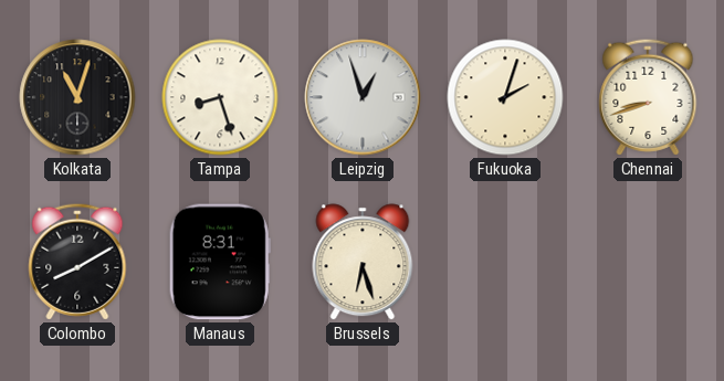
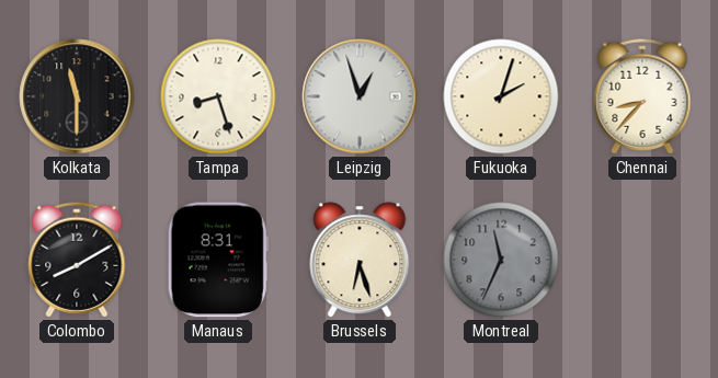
Kolkata: 11:03 -> 11:30 (77, 96)
Chennai: 8:42 -> 8:37 (642, 96)
Montreal: none -> 11:34 (501, 260)
